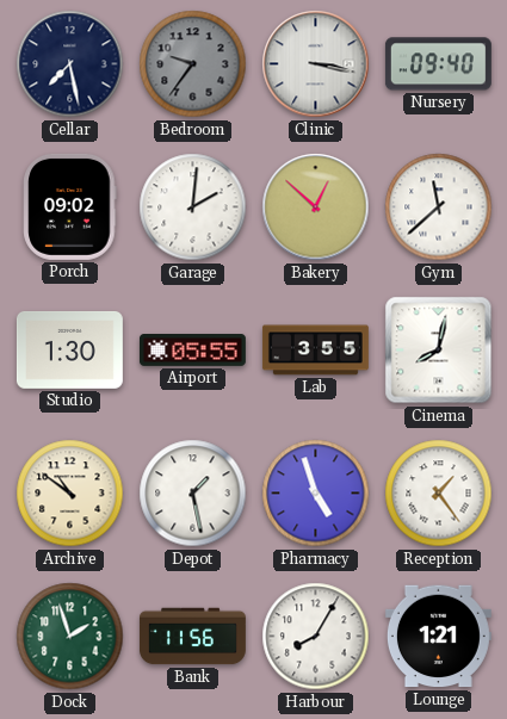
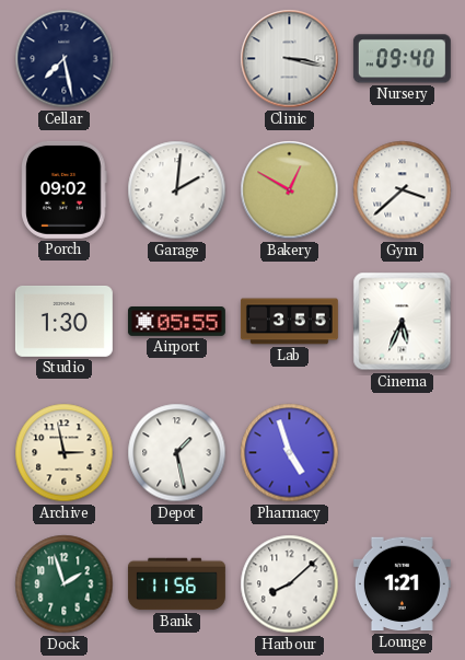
Bedroom: 9:36 -> none (193, 64)
Bakery: 12:52 -> 12:50 (290, 190)
Gym: 11:38 -> 3:38 (403, 190)
Cinema: 8:02 -> 5:34 (403, 322)
Archive: 10:51 -> 2:58 (65, 453)
Reception: 1:24 -> none (439, 494)
Harbour: 8:05 -> 8:08 (290, 584)
